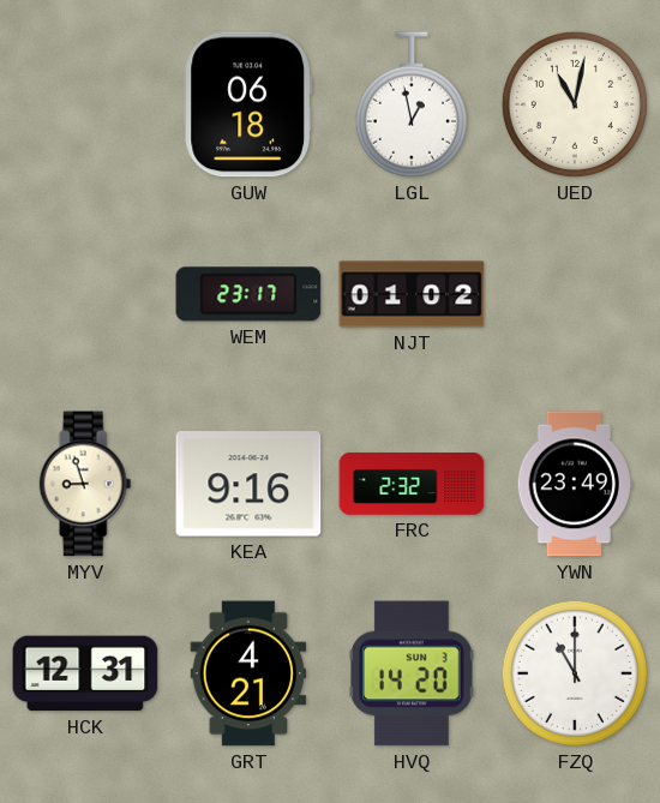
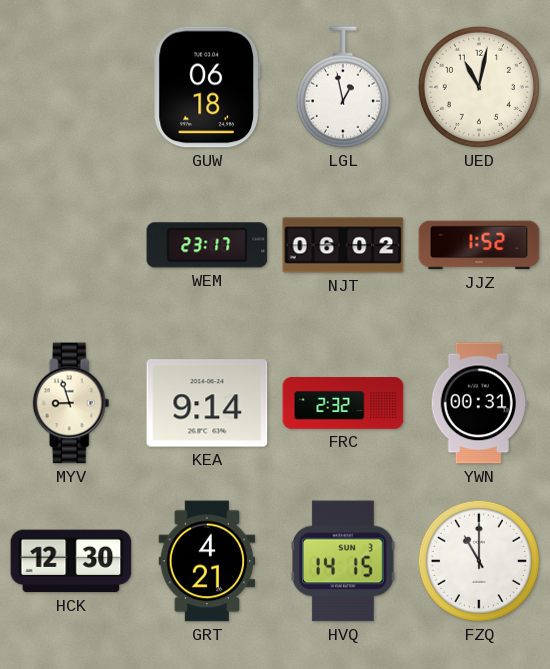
NJT: 01:02 -> 06:02 (343, 245)
JJZ: none -> 1:52 (479, 245)
KEA: 9:16 -> 9:14 (207, 403)
YWN: 23:49 -> 00:31 (479, 403)
HCK: 12:31 -> 12:30 (71, 561)
HVQ: 14:20 -> 14:15 (344, 561)
